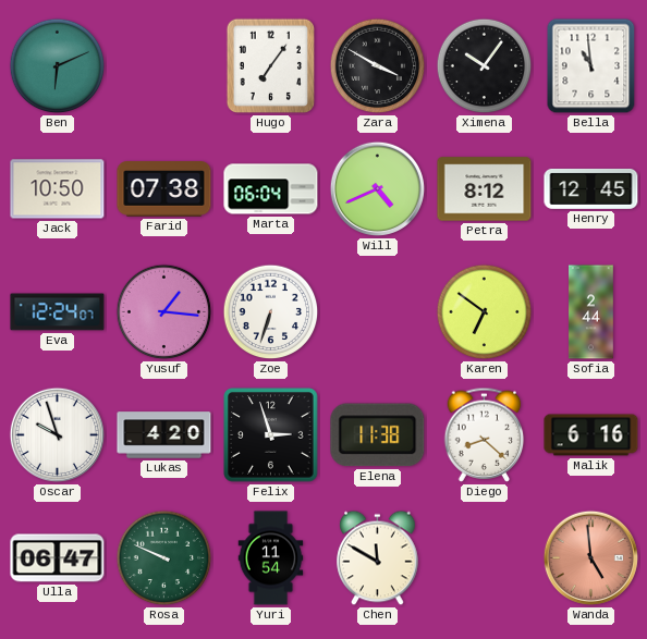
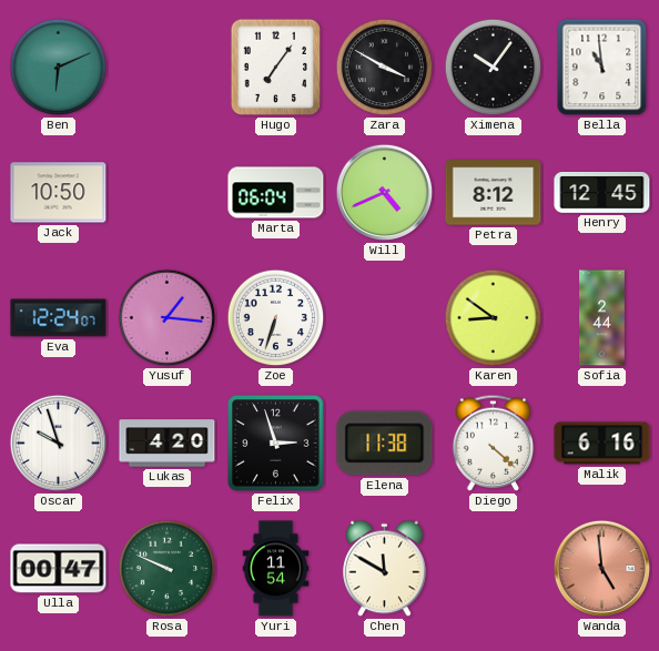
Farid: 07:38 -> none (164, 189)
Karen: 6:51 -> 8:51 (494, 318)
Diego: 8:22 -> 4:22 (494, 443)
Ulla: 06:47 -> 00:47 (59, 569)
